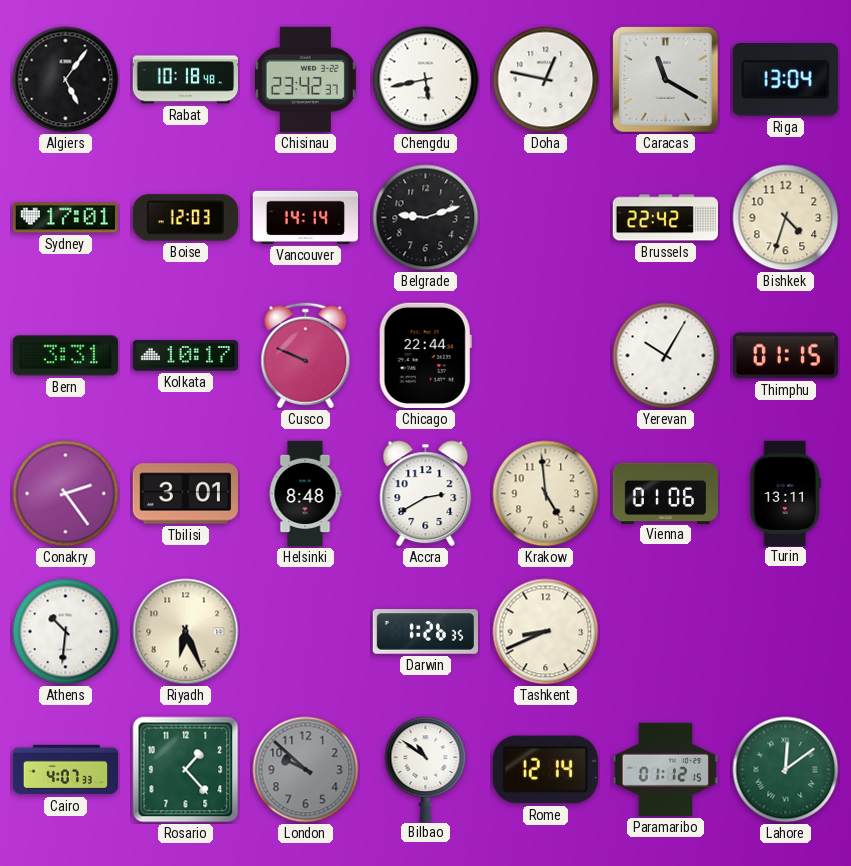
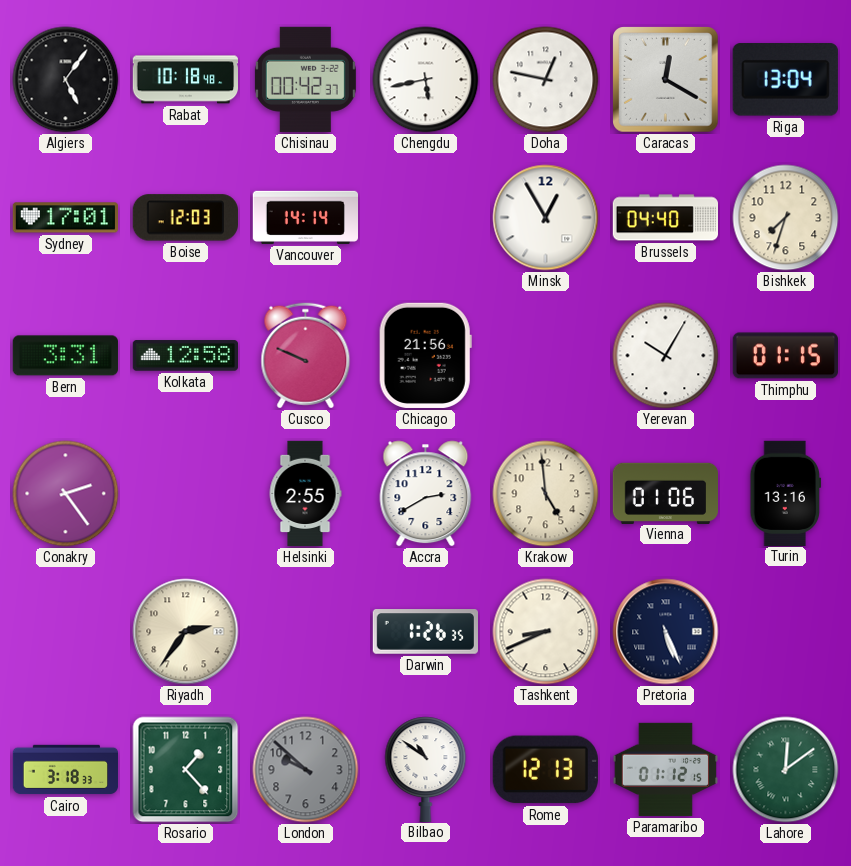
Chisinau: 23:42 -> 00:42 (305, 79)
Caracas: 11:20 -> 12:20 (666, 80)
Belgrade: 9:12 -> none (426, 218)
Minsk: none -> 12:55 (546, 218)
Brussels: 22:42 -> 04:40 (665, 218)
Bishkek: 4:33 -> 7:33 (786, 218)
Kolkata: 10:17 -> 12:58 (185, 356)
Chicago: 22:44 -> 21:56 (425, 355)
Tbilisi: 3:01 -> none (185, 494)
Helsinki: 8:48 -> 2:55 (305, 494)
Turin: 13:11 -> 13:16 (786, 493)
Athens: 10:31 -> none (66, 632)
Riyadh: 6:26 -> 2:36 (186, 632)
Pretoria: none -> 5:26 (666, 632)
Cairo: 4:07 -> 3:18 (66, 770)
Rome: 12:14 -> 12:13 (545, 770)
